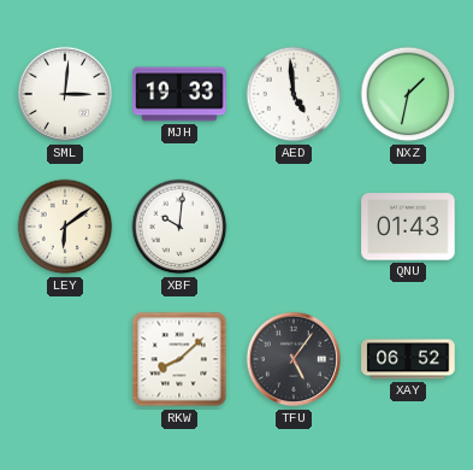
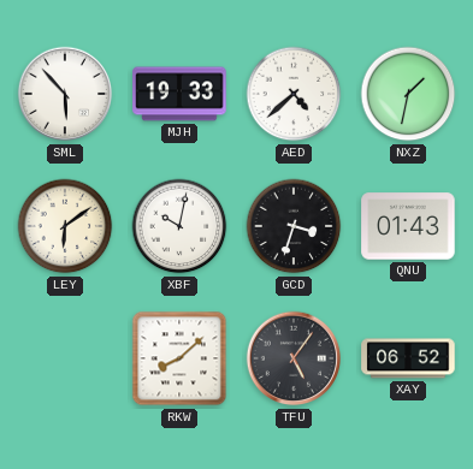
SML: 3:01 -> 5:53 (65, 94)
AED: 4:59 -> 4:38 (294, 94)
XBF: 10:01 -> 10:02 (179, 226)
GCD: none -> 3:33 (294, 226)
